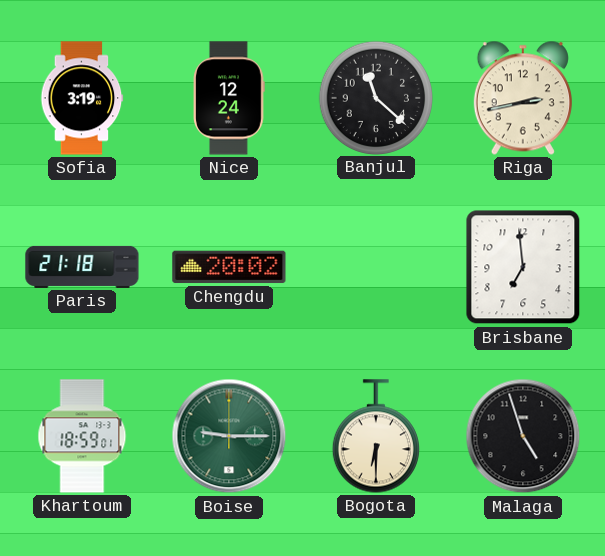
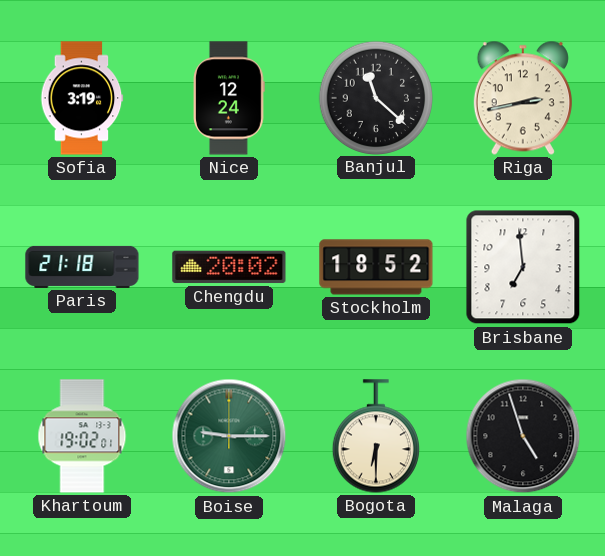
Stockholm: none -> 18:52 (376, 267)
Khartoum: 18:59 -> 19:02 (82, 436)
